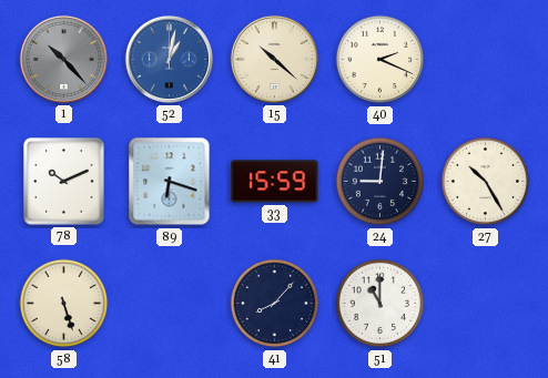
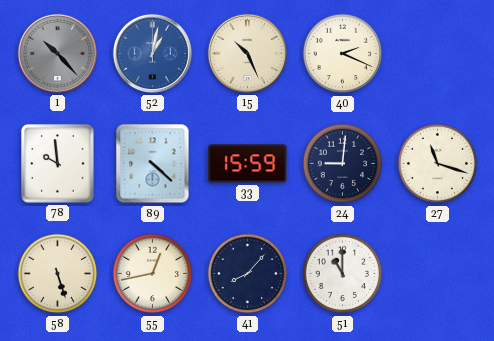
15: 10:22 -> 10:26 (247, 53)
78: 10:11 -> 9:59 (58, 164)
89: 6:18 -> 4:22 (153, 164)
27: 10:25 -> 11:18 (438, 164)
55: none -> 12:43 (153, 274)
